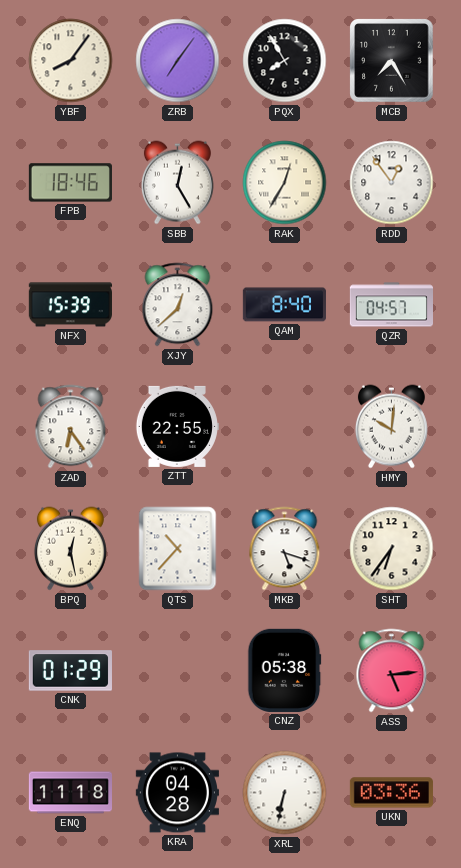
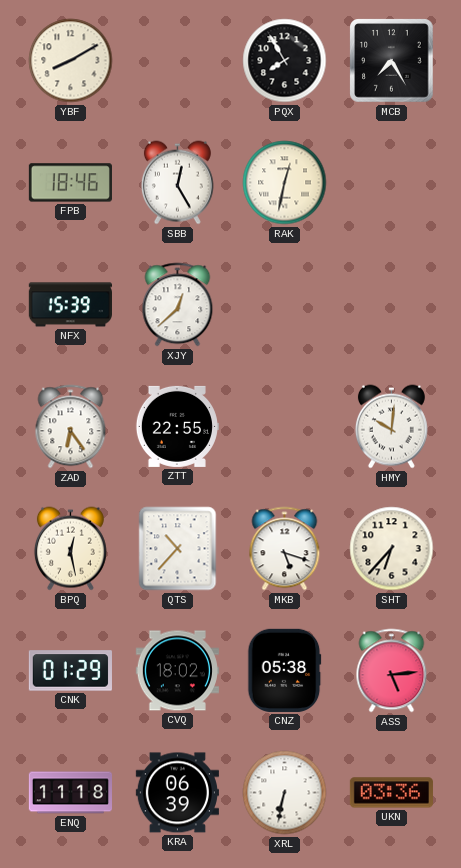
YBF: 8:06 -> 8:10 (71, 61)
ZRB: 7:06 -> none (178, 61)
RAK: 12:35 -> 12:32 (285, 183)
RDD: 12:54 -> none (392, 183)
QAM: 8:40 -> none (284, 305)
QZR: 04:57 -> none (391, 305)
SHT: 6:36 -> 6:37 (392, 549)
CVQ: none -> 18:02 (177, 671)
KRA: 04:28 -> 06:39 (177, 793)
